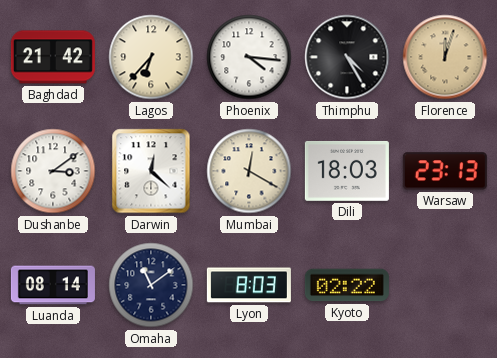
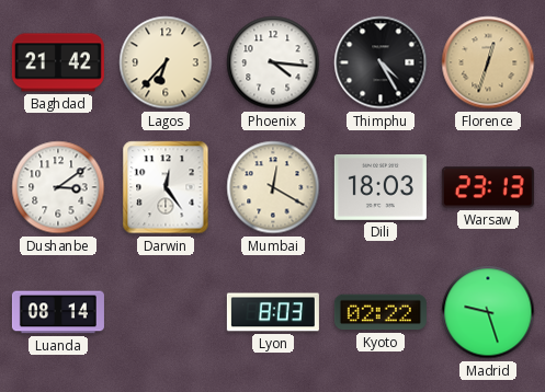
Florence: 12:03 -> 12:33 (488, 62)
Darwin: 12:22 -> 12:24 (166, 187)
Omaha: 11:09 -> none (151, 285)
Madrid: none -> 9:27 (488, 312)
